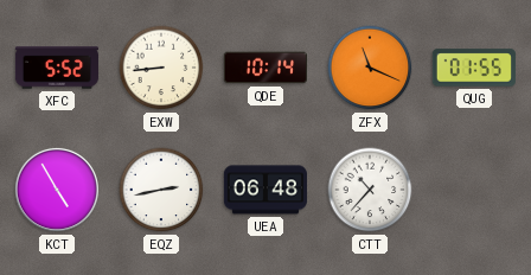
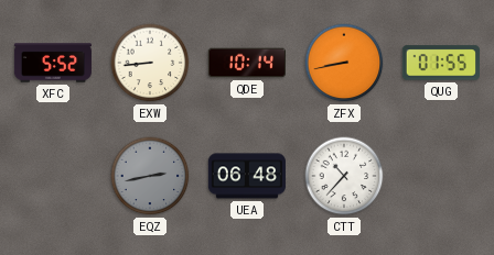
ZFX: 11:19 -> 8:43 (344, 63)
KCT: 4:55 -> none (57, 190)
EQZ dial: white -> grey (150, 176)
